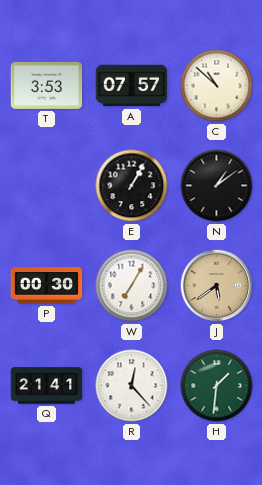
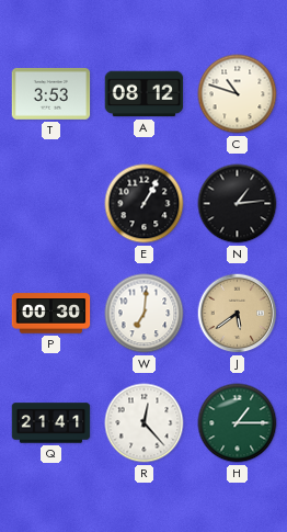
A: 07:57 -> 08:12 (145, 94)
C: 10:52 -> 10:48 (238, 94)
N: 1:09 -> 1:14 (238, 204)
W: 7:05 -> 7:01 (145, 314)
H: 1:31 -> 1:15 (238, 423)
